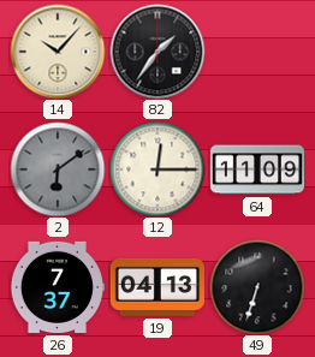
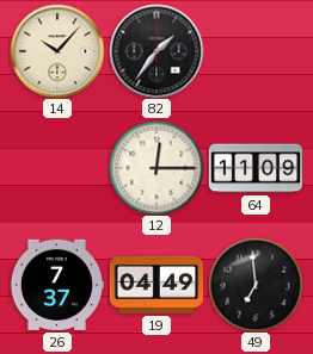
2: 6:09 -> none (58, 169)
19: 04:13 -> 04:49 (155, 285)
49: 6:33 -> 6:59 (256, 285)
